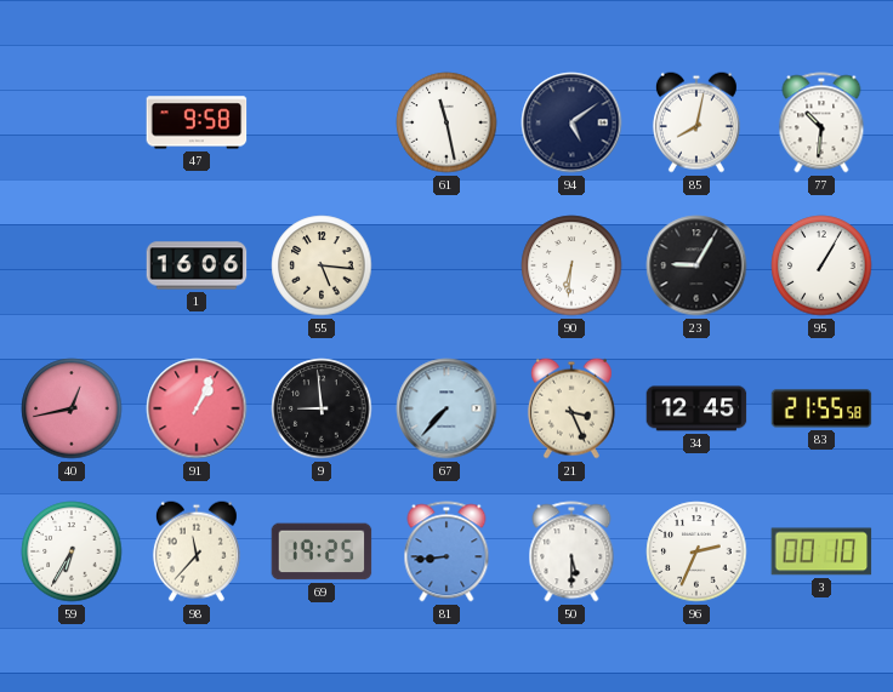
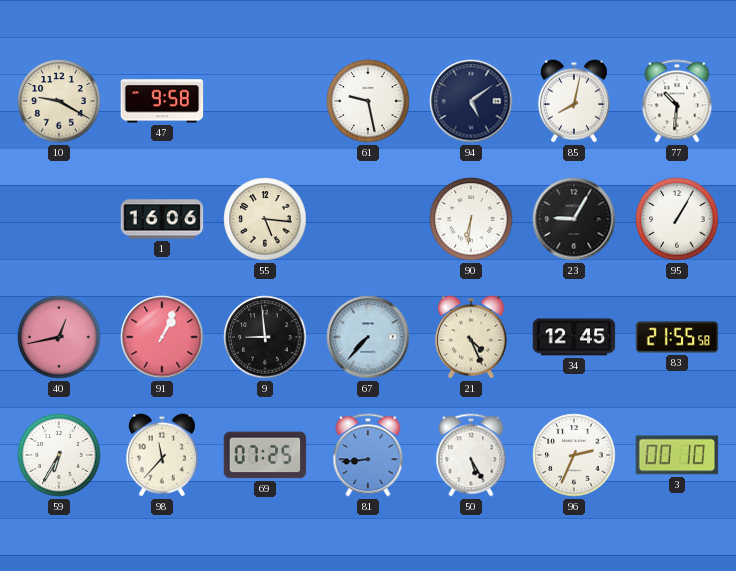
10: none -> 9:20 (59, 101)
61: 11:28 -> 9:28 (368, 101)
21: 3:26 -> 4:26 (471, 337)
69: 19:25 -> 07:25 (265, 455)
50: 5:30 -> 5:25 (471, 455)
